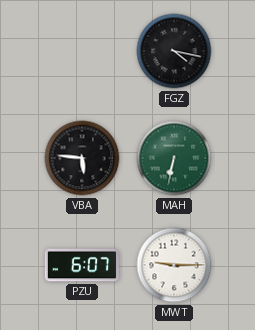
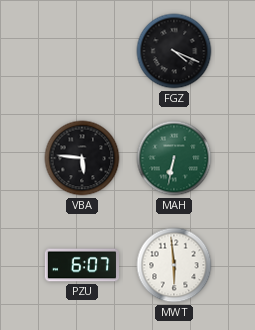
FGZ: 4:17 -> 4:19 (174, 51)
MWT: 9:15 -> 5:59 (174, 265)
